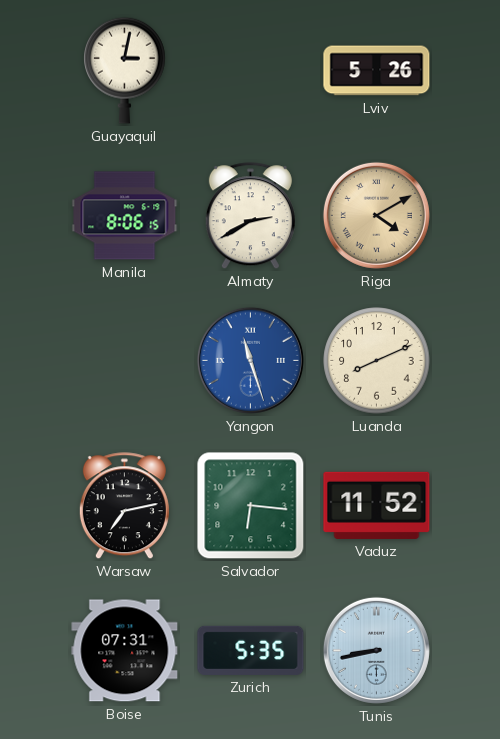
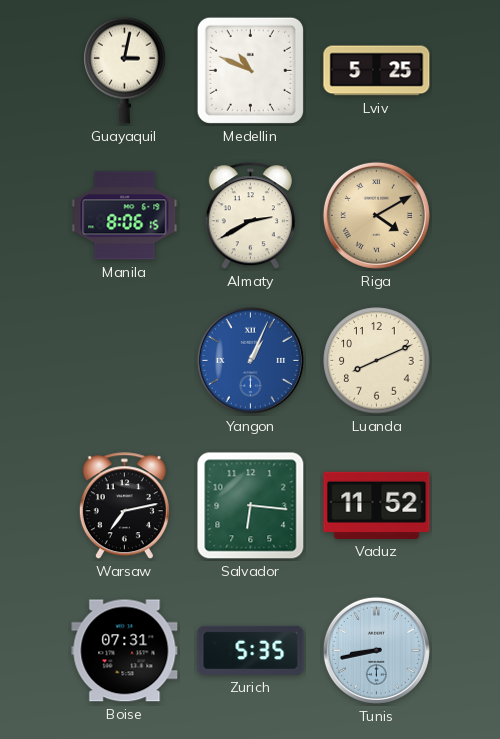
Medellin: none -> 10:49 (250, 70)
Lviv: 5:26 -> 5:25 (377, 71)
Yangon: 11:27 -> 1:04 (250, 360)
